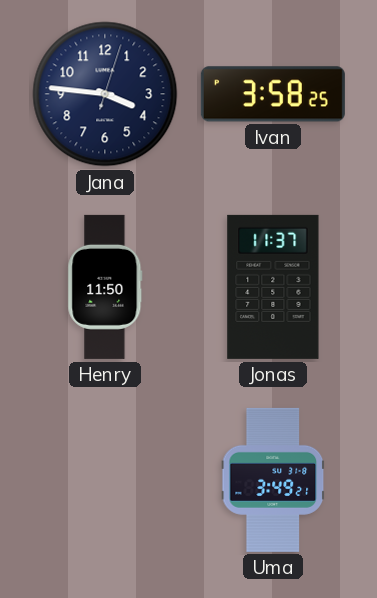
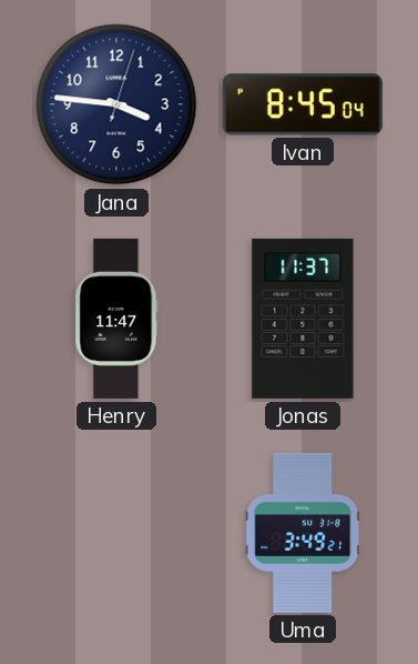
Ivan: 3:58 -> 8:45 (303, 104)
Henry: 11:50 -> 11:47 (116, 319)
